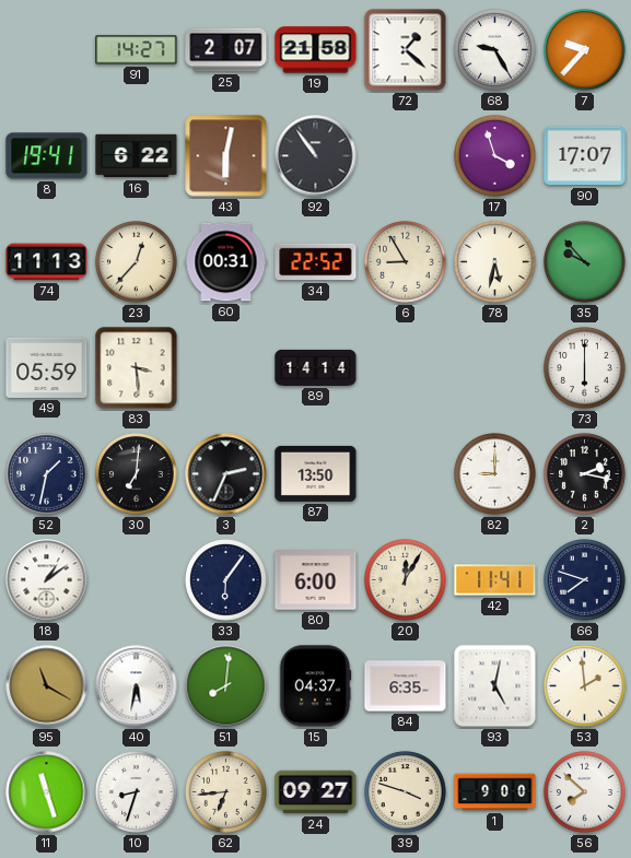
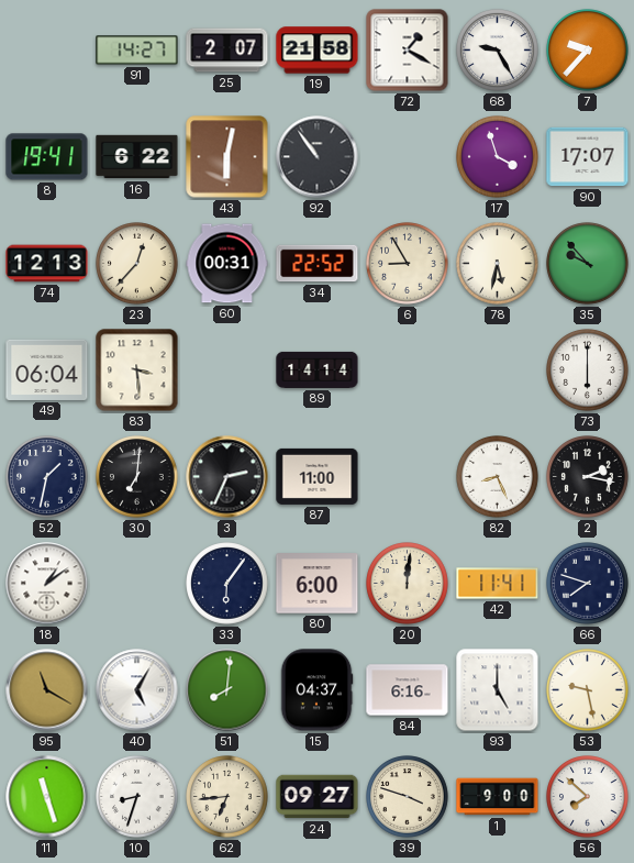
72: 1:22 -> 1:20 (408, 51)
74: 11:13 -> 12:13 (47, 264)
49: 05:59 -> 06:04 (47, 369)
87: 13:50 -> 11:00 (318, 476)
82: 9:00 -> 8:26 (498, 477)
20: 12:05 -> 12:01 (408, 584)
40: 5:32 -> 5:05 (137, 690)
84: 6:35 -> 6:16 (408, 690)
93: 5:02 -> 5:00 (498, 690)
53: 1:59 -> 9:28 (588, 690)
